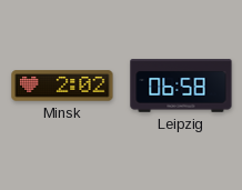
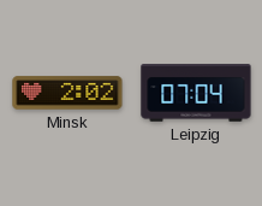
Leipzig: 06:58 -> 07:04 (196, 93)
